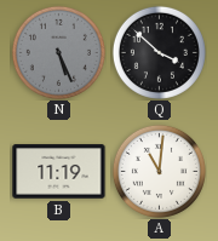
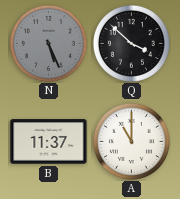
B: 11:19 -> 11:37 (49, 142)
A: 11:01 -> 11:00 (131, 141)
